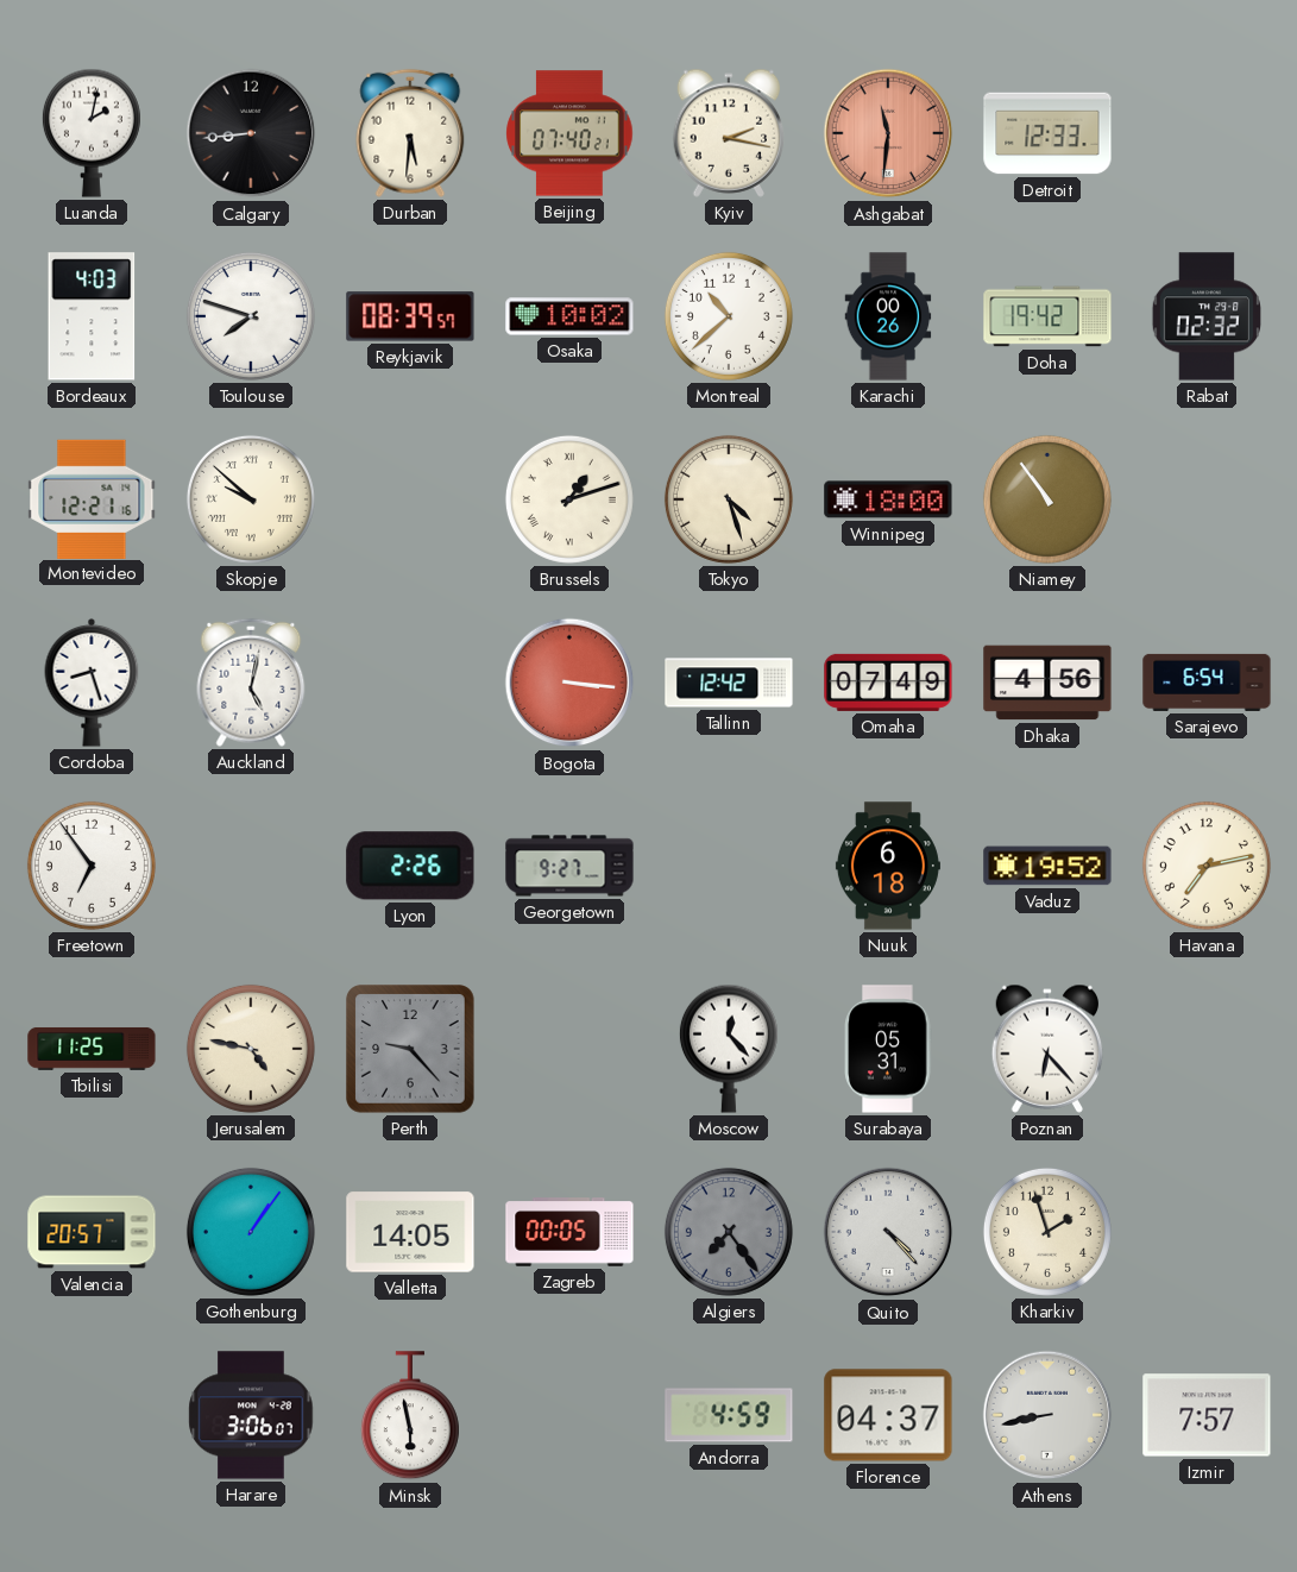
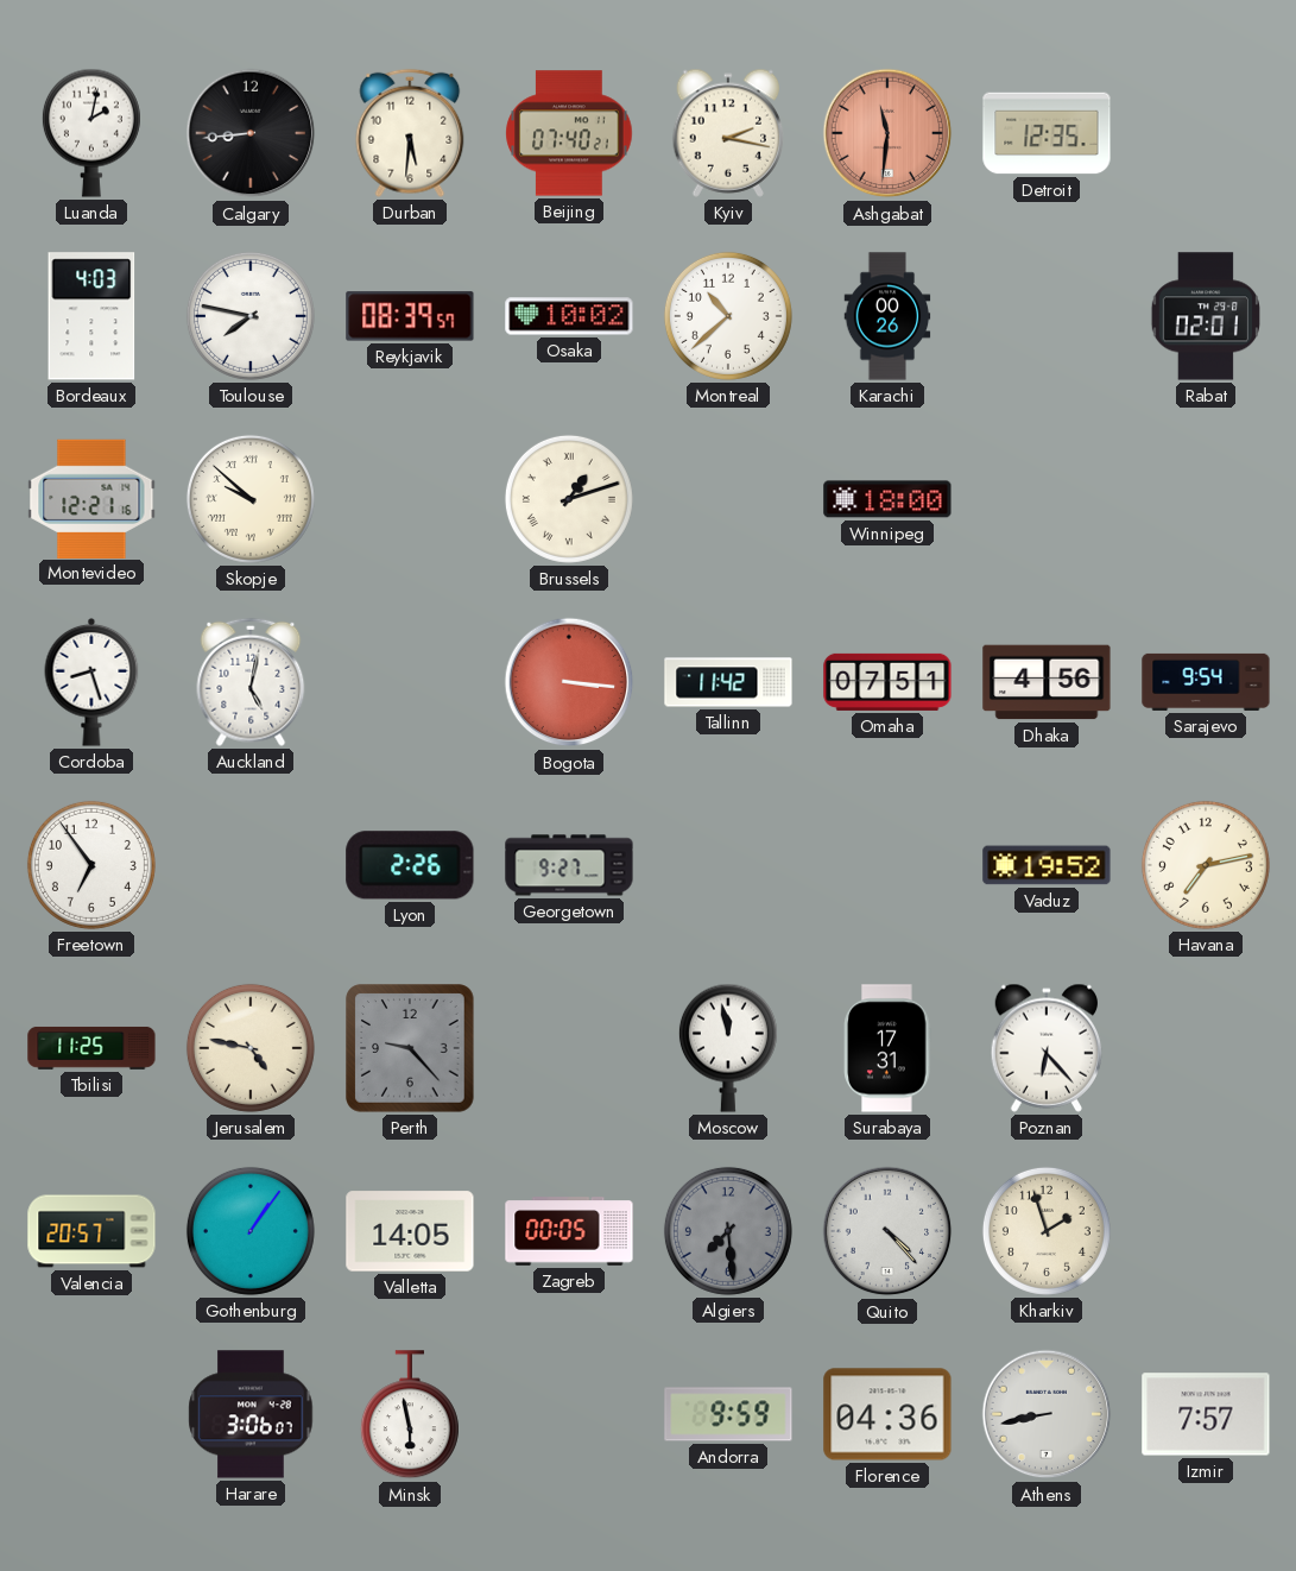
Detroit: 12:33 -> 12:35 (1047, 133)
Toulouse: 7:48 -> 7:47 (251, 316)
Doha: 19:42 -> none (1047, 316)
Rabat: 02:32 -> 02:01 (1205, 316)
Tokyo: 4:27 -> none (729, 499)
Niamey: 10:54 -> none (1047, 499)
Tallinn: 12:42 -> 11:42 (728, 682)
Omaha: 07:49 -> 07:51 (887, 682)
Sarajevo: 6:54 -> 9:54 (1206, 682)
Nuuk: 6:18 -> none (888, 866)
Moscow: 12:23 -> 11:58 (728, 1048)
Surabaya: 05:31 -> 17:31 (887, 1048)
Algiers: 7:24 -> 7:29 (728, 1231)
Andorra: 4:59 -> 9:59 (728, 1414)
Florence: 04:37 -> 04:36 (887, 1414)
